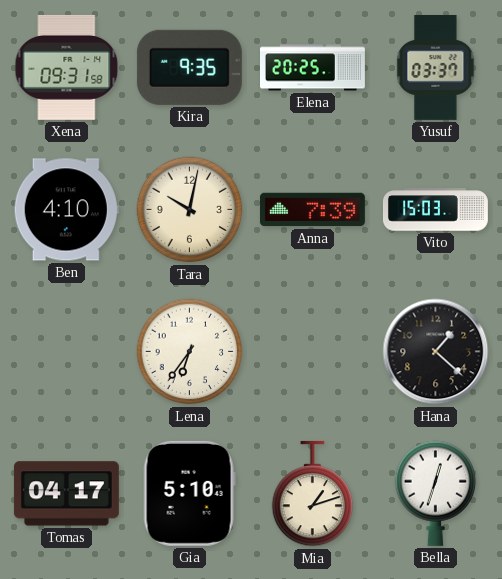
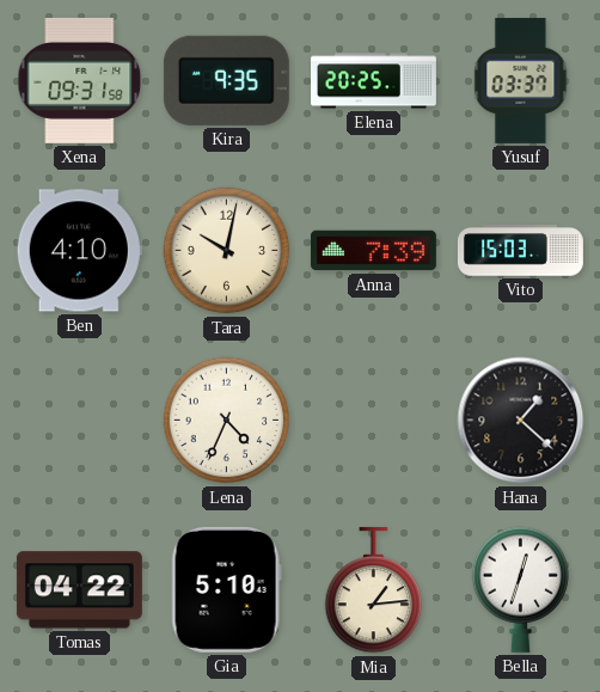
Lena: 6:36 -> 4:34 (227, 421)
Tomas: 04:17 -> 04:22 (79, 590)
Mia: 1:12 -> 1:14 (374, 590)
